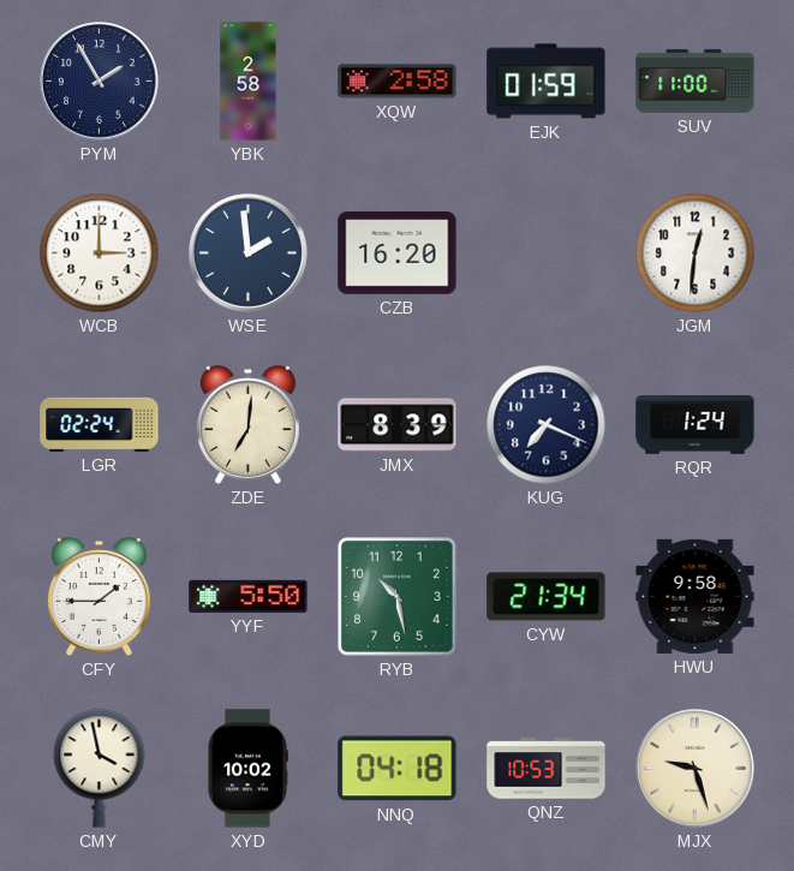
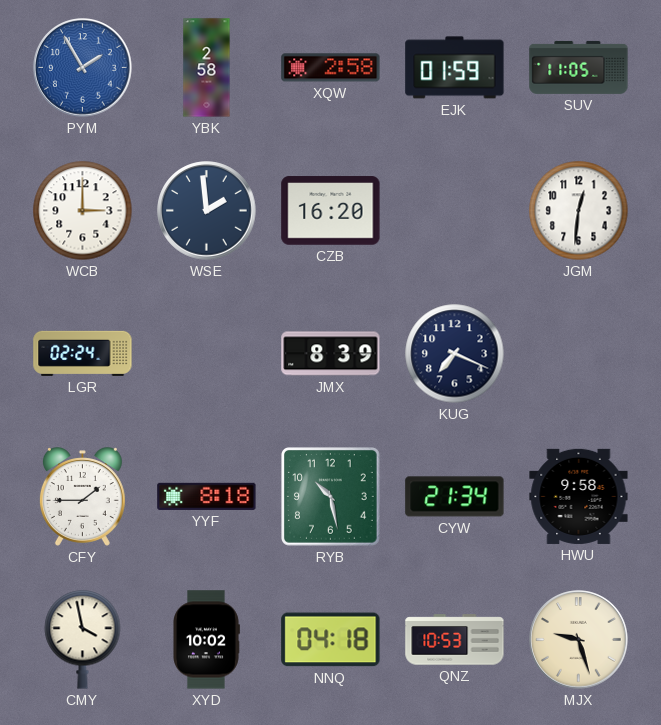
PYM dial: navy -> blue (83, 68)
SUV: 11:00 -> 11:05 (579, 67)
ZDE: 7:01 -> none (247, 425)
RQR: 1:24 -> none (696, 425)
YYF: 5:50 -> 8:18 (207, 496)
